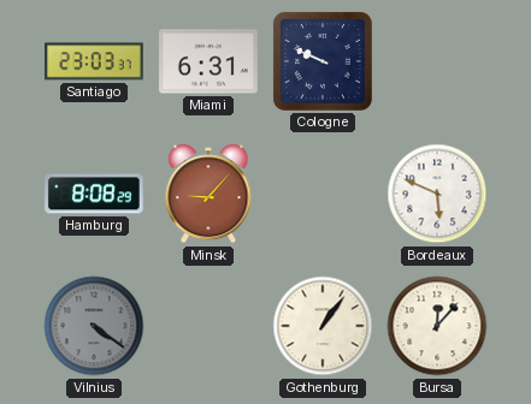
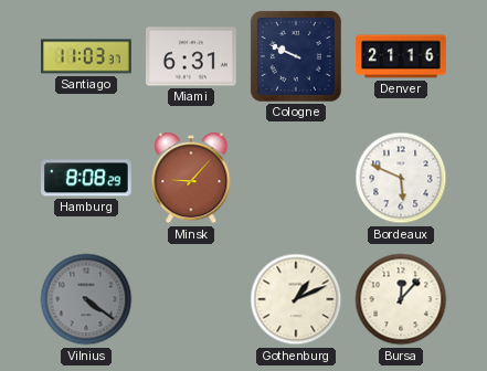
Santiago: 23:03 -> 11:03 (86, 56)
Denver: none -> 21:16 (401, 56)
Gothenburg: 1:06 -> 1:11 (296, 299)
